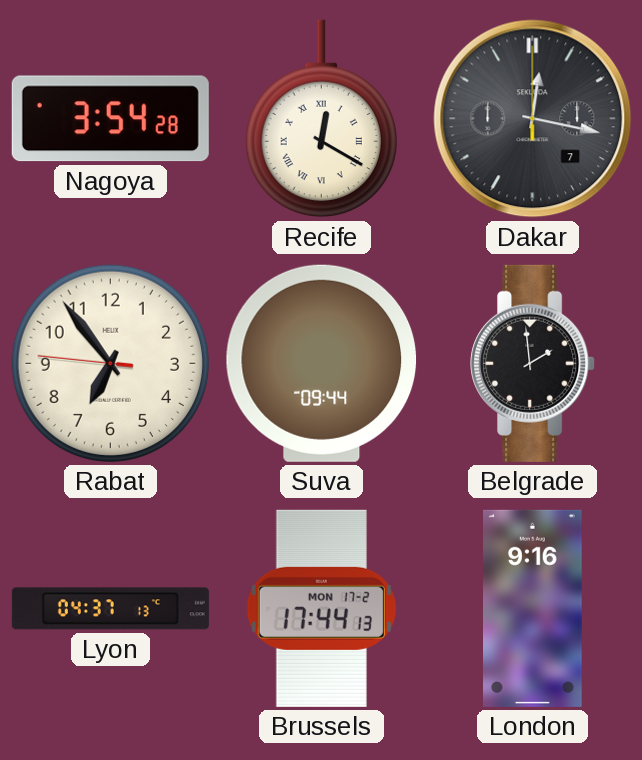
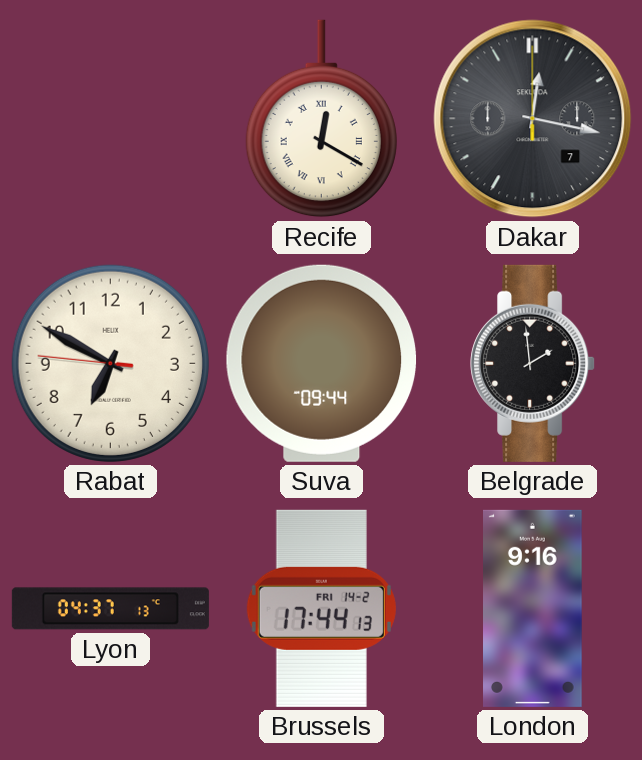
Nagoya: 3:54 -> none (110, 119)
Rabat: 6:53 -> 6:49 (110, 363)
Brussels date: MON 17-2 -> FRI 14-2 (321, 608)
